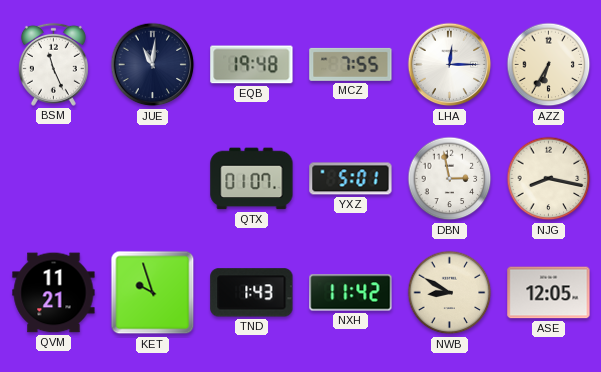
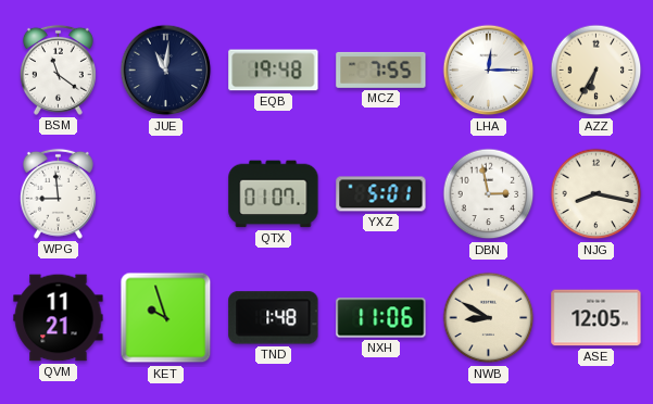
BSM: 11:26 -> 11:21 (58, 70)
WPG: none -> 8:59 (58, 193)
TND: 1:43 -> 1:48 (274, 318)
NXH: 11:42 -> 11:06 (381, 318)
